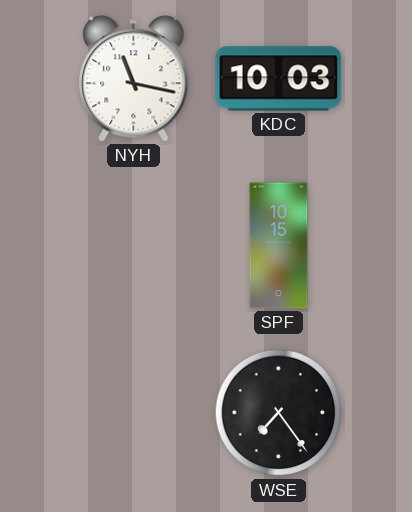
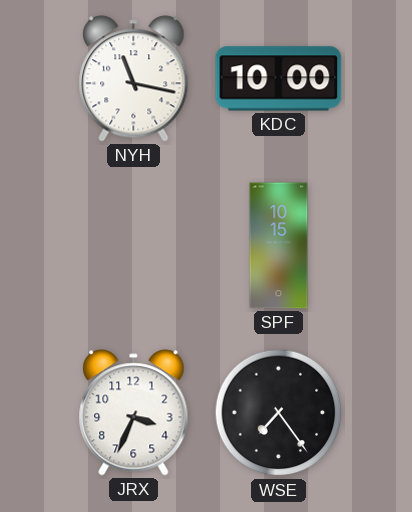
KDC: 10:03 -> 10:00 (279, 79)
JRX: none -> 3:34 (134, 413)
